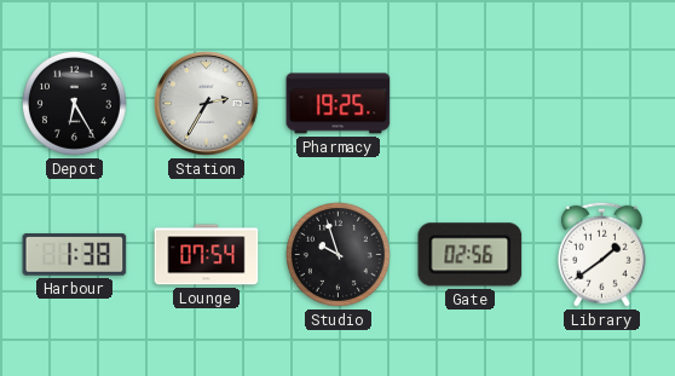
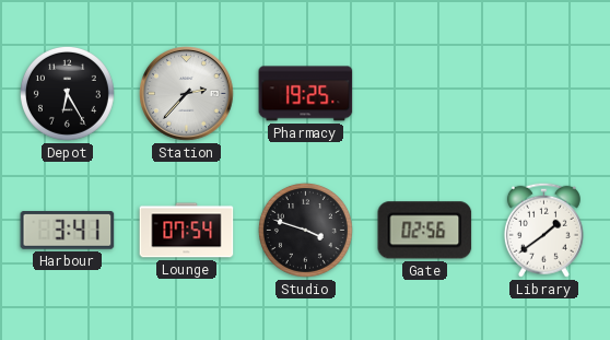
Station: 2:35 -> 2:37 (187, 94)
Harbour: 1:38 -> 3:41 (68, 231)
Studio: 9:57 -> 3:48 (305, 230)
